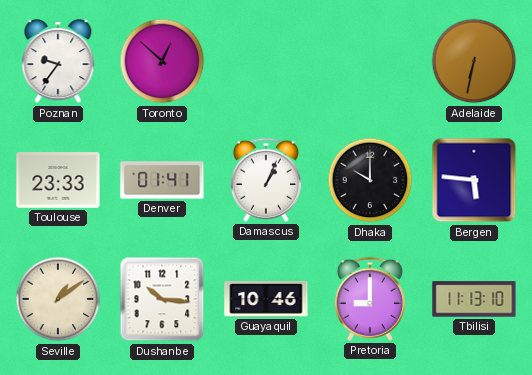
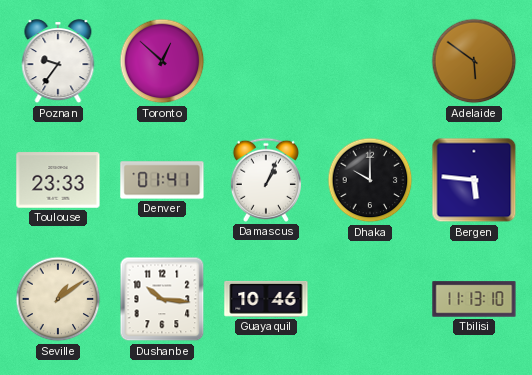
Adelaide: 6:32 -> 5:51 (474, 61)
Pretoria: 9:00 -> none (370, 299)
